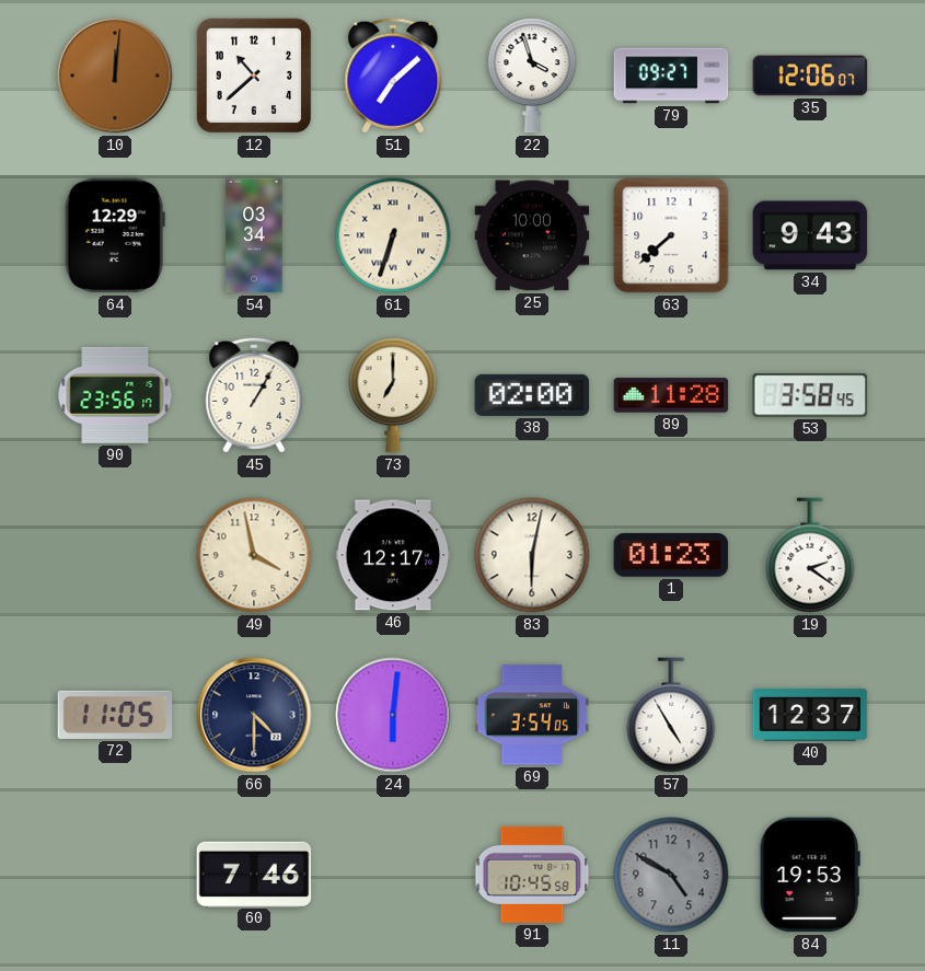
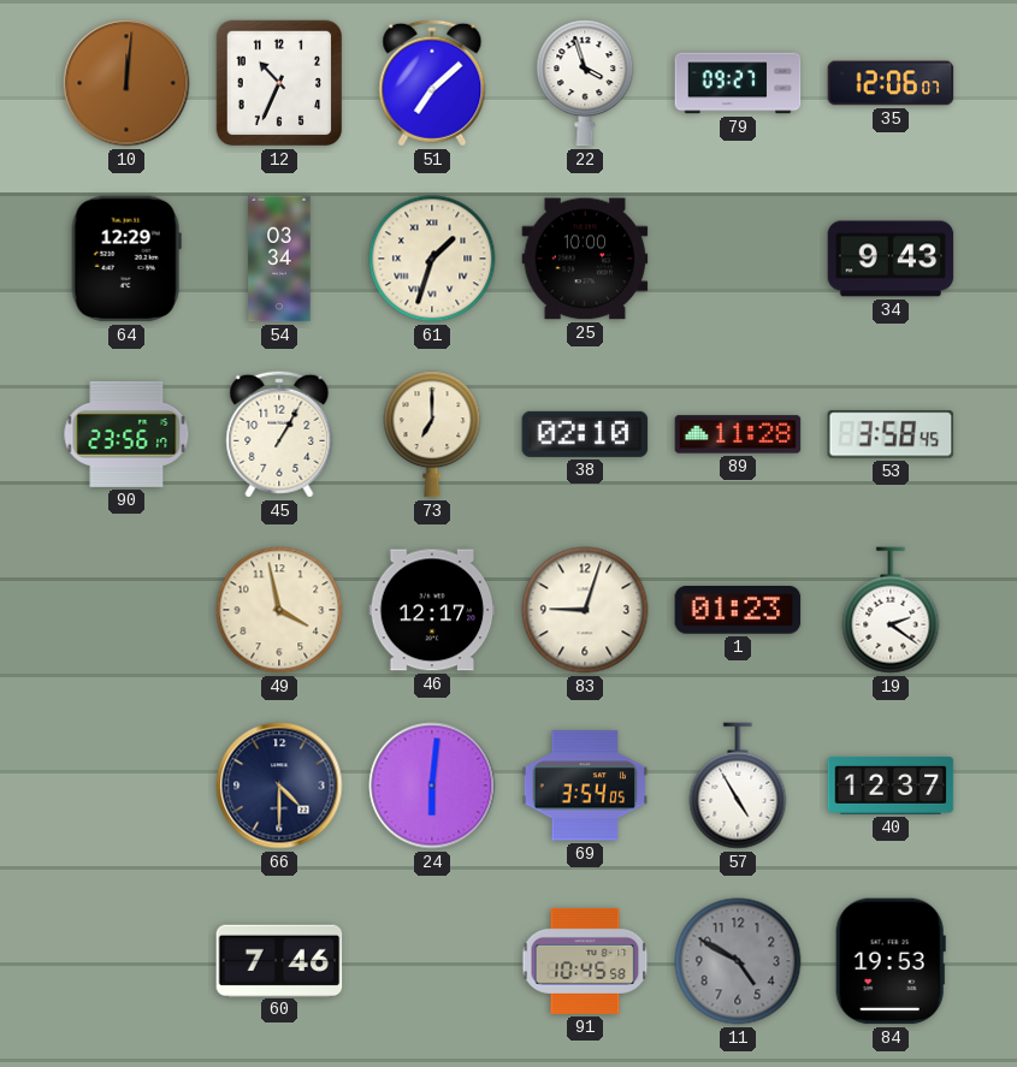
12: 10:38 -> 10:34 (279, 83)
61: 6:33 -> 1:33 (432, 259)
63: 7:38 -> none (671, 235)
38: 02:00 -> 02:10 (585, 434)
83: 6:02 -> 9:03 (585, 610)
72: 11:05 -> none (115, 715)
